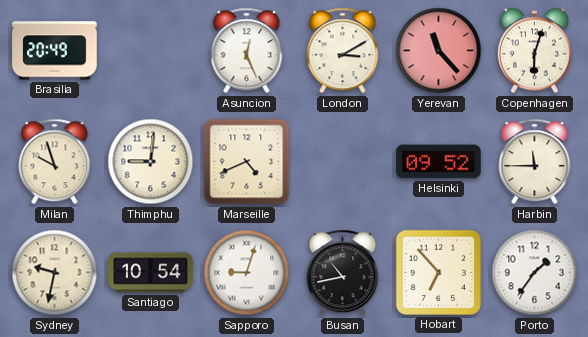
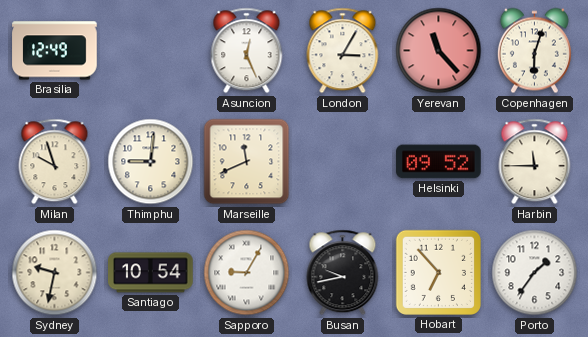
Brasilia: 20:49 -> 12:49 (55, 51)
London: 3:10 -> 3:05 (343, 51)
Marseille: 4:41 -> 11:41 (247, 162)
Sapporo: 9:03 -> 9:05 (247, 273)
Busan: 10:43 -> 9:43 (343, 273)
